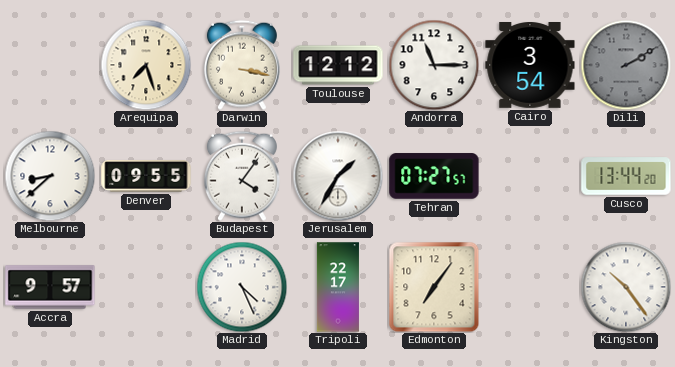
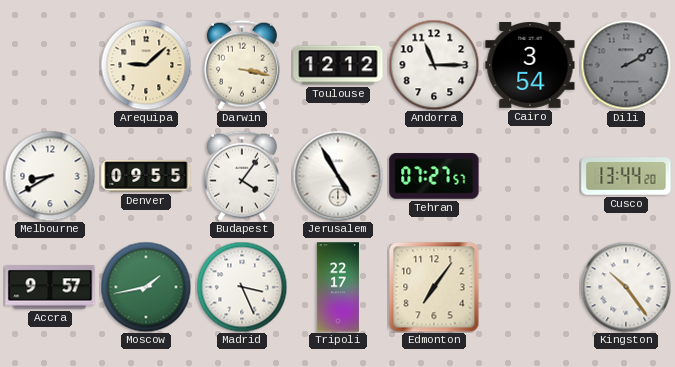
Arequipa: 7:27 -> 9:08 (146, 65)
Melbourne: 8:38 -> 8:40 (50, 176)
Jerusalem: 1:35 -> 4:55 (338, 176)
Moscow: none -> 1:43 (146, 287)
Madrid: 4:26 -> 3:26 (242, 287)
